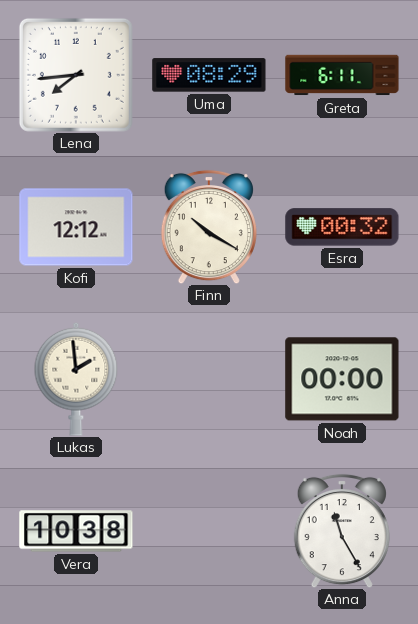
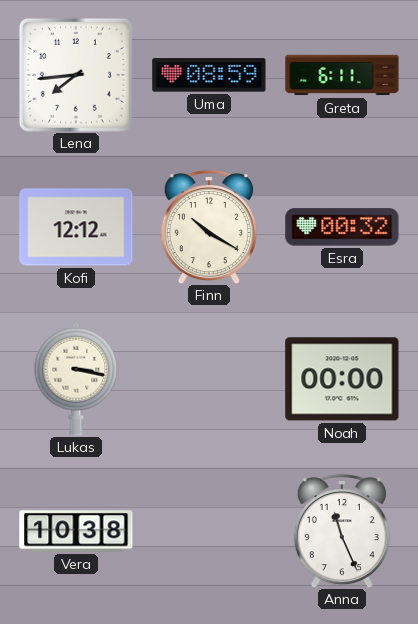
Uma: 08:29 -> 08:59 (209, 75)
Lukas: 1:59 -> 3:17 (76, 379)
Anna: 11:25 -> 11:26 (342, 531)
